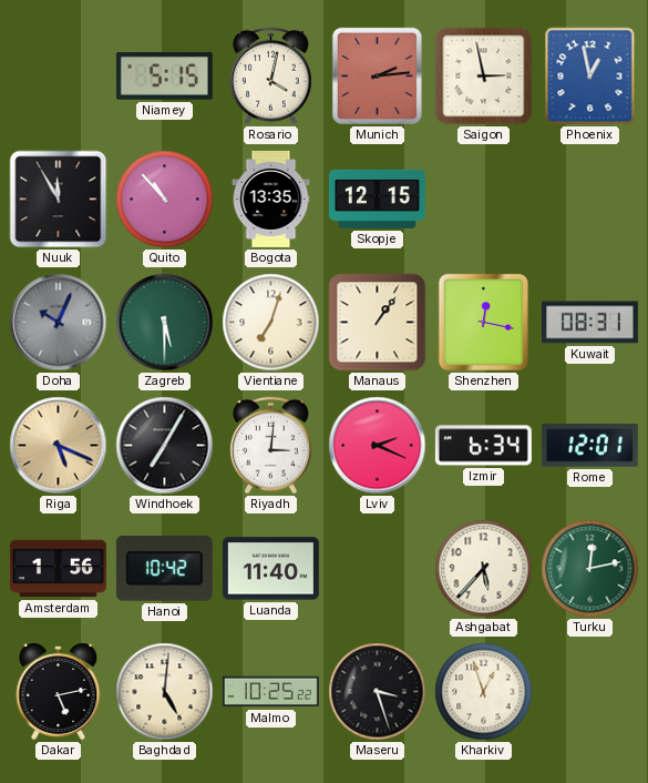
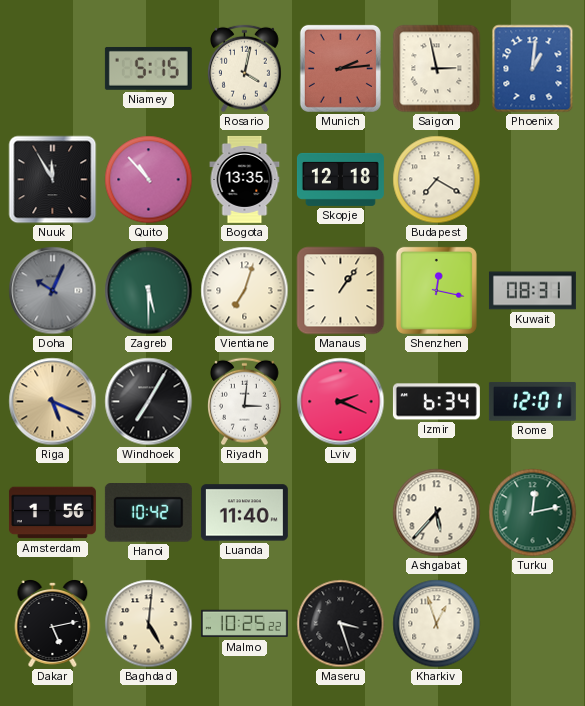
Phoenix: 12:58 -> 1:01 (533, 69)
Skopje: 12:15 -> 12:18 (340, 179)
Budapest: none -> 7:20 (437, 180)
